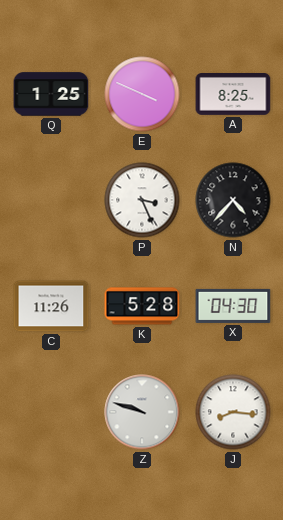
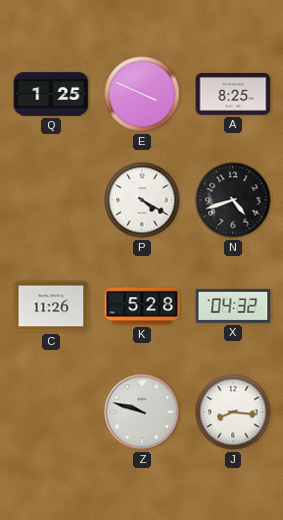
P: 3:26 -> 4:20 (142, 200)
N: 4:37 -> 4:42 (233, 200)
X: 04:30 -> 04:32 (233, 306)
